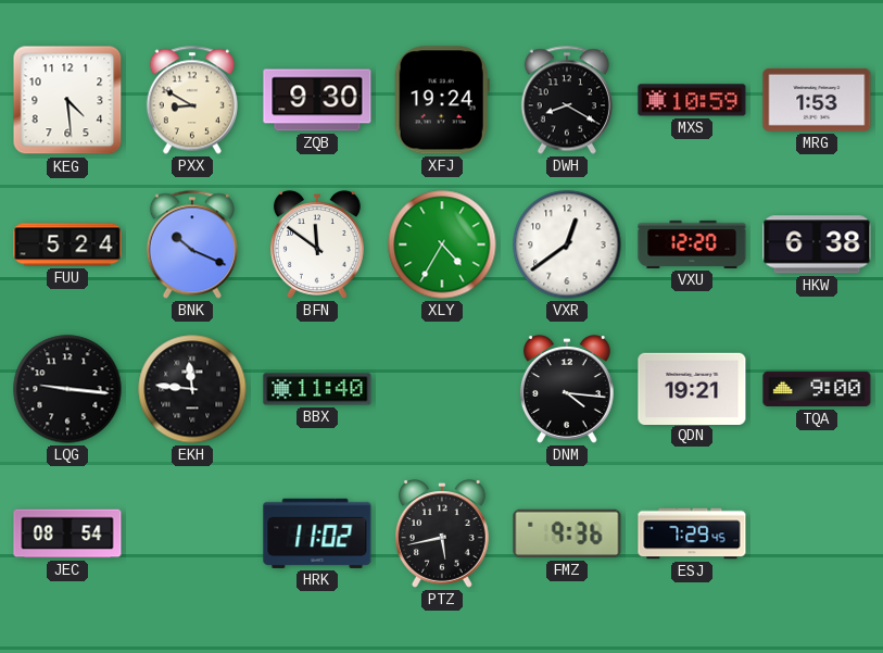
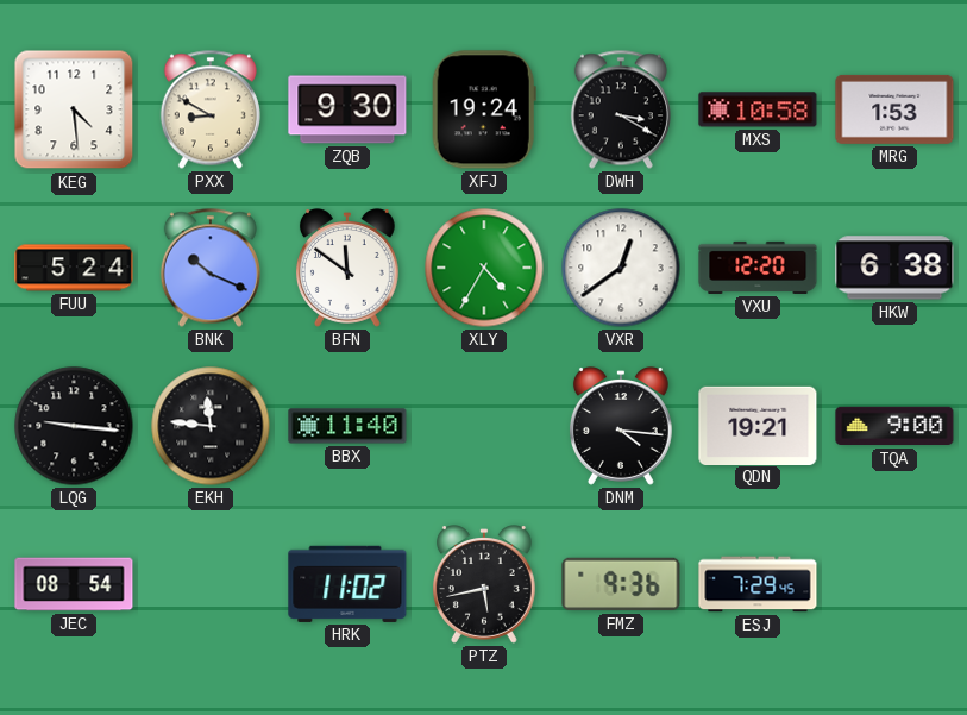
DWH: 8:20 -> 3:20 (621, 109)
MXS: 10:59 -> 10:58 (758, 109)
